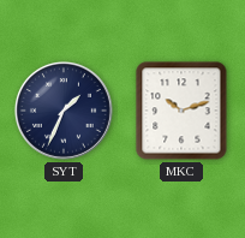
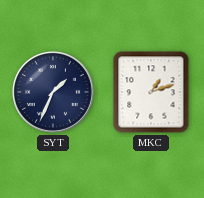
MKC: 10:12 -> 1:12 (151, 92)
